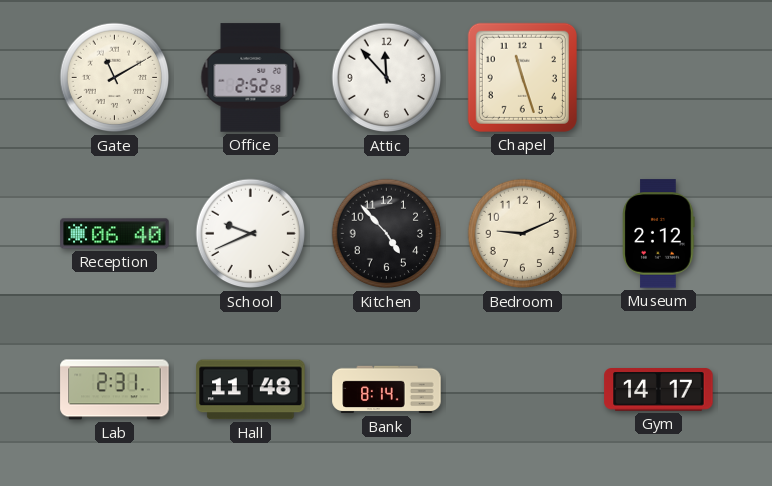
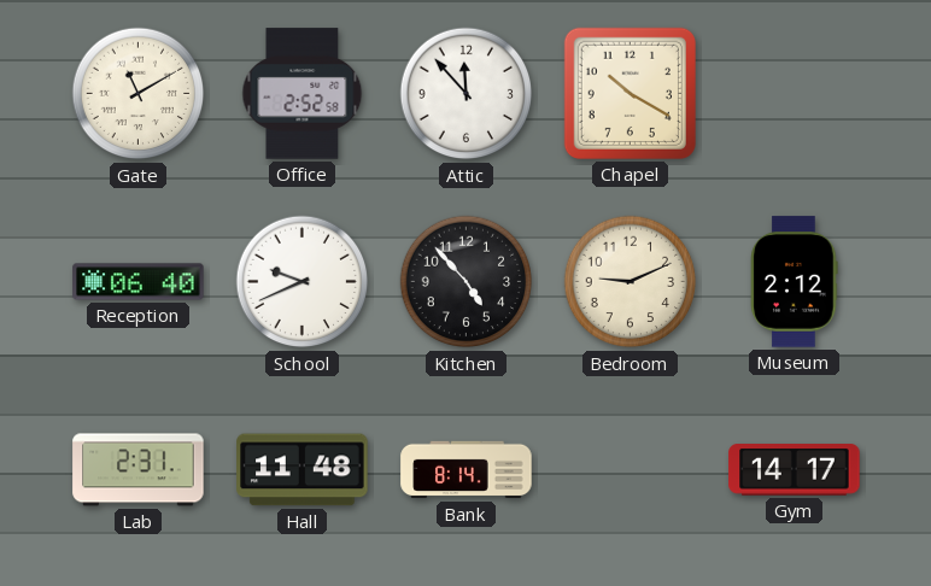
Chapel: 11:27 -> 10:20 (630, 93)
